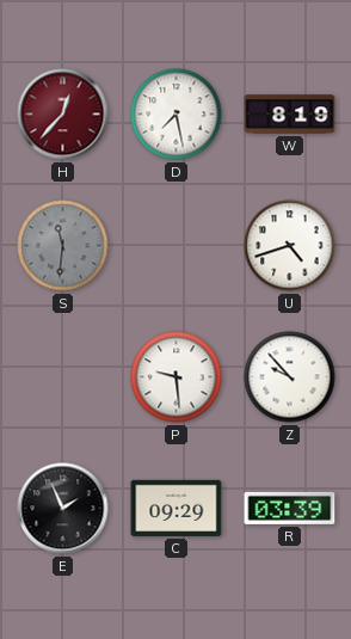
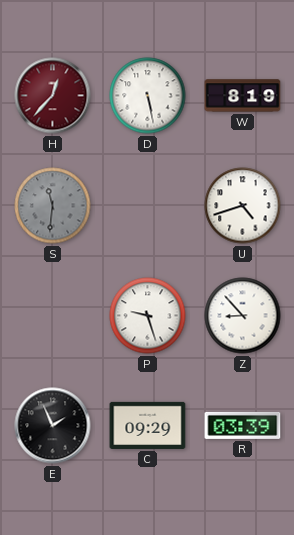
D: 7:28 -> 5:28 (148, 96)
P: 9:29 -> 9:27 (148, 316)
Z: 9:53 -> 8:53 (243, 316)
